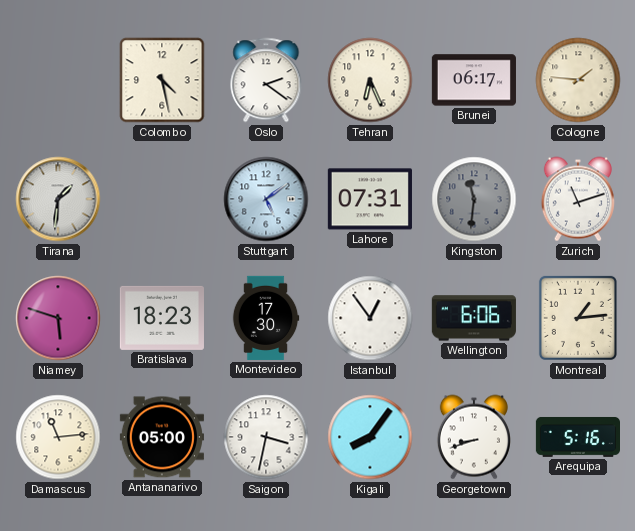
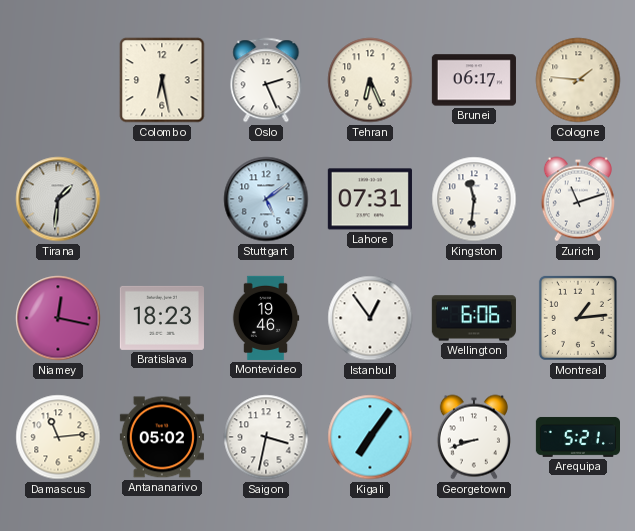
Colombo: 4:28 -> 6:28 (162, 80)
Oslo: 2:21 -> 2:26 (266, 80)
Kingston dial: grey -> white (474, 199)
Niamey: 5:48 -> 12:17 (58, 318)
Montevideo: 17:30 -> 19:46 (266, 318)
Antananarivo: 05:00 -> 05:02 (162, 437)
Kigali: 8:06 -> 7:06 (370, 437)
Arequipa: 5:16 -> 5:21 (577, 437)
